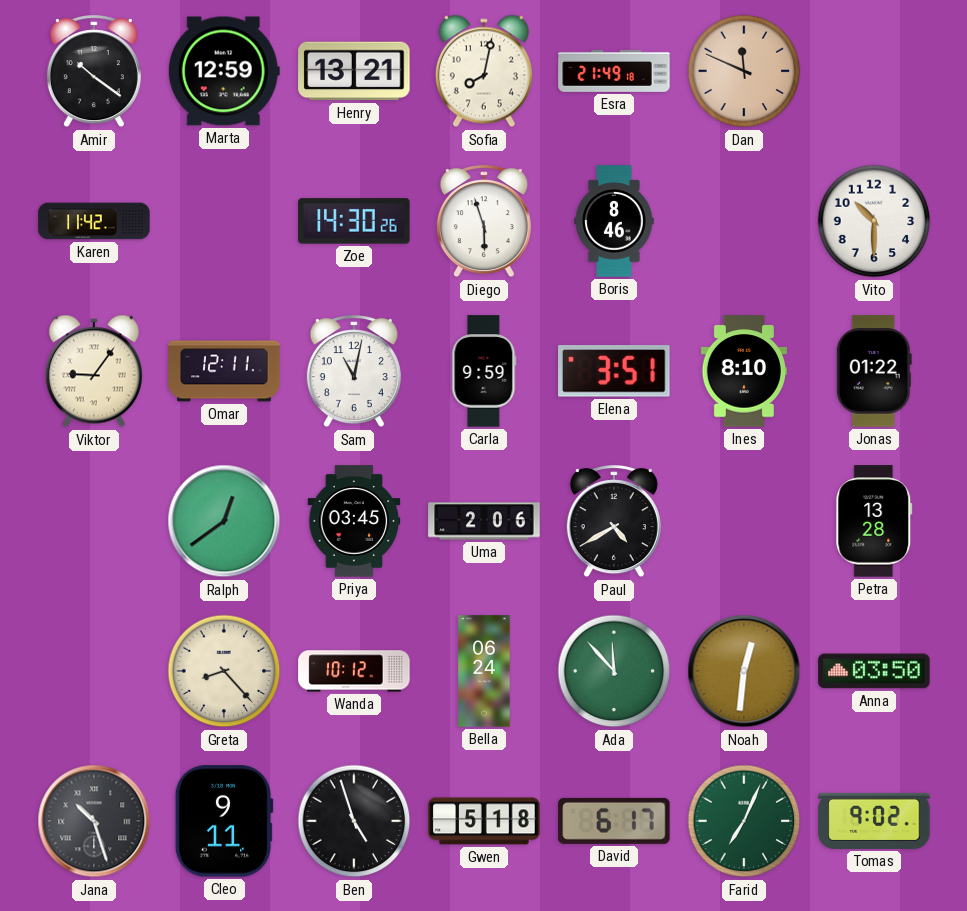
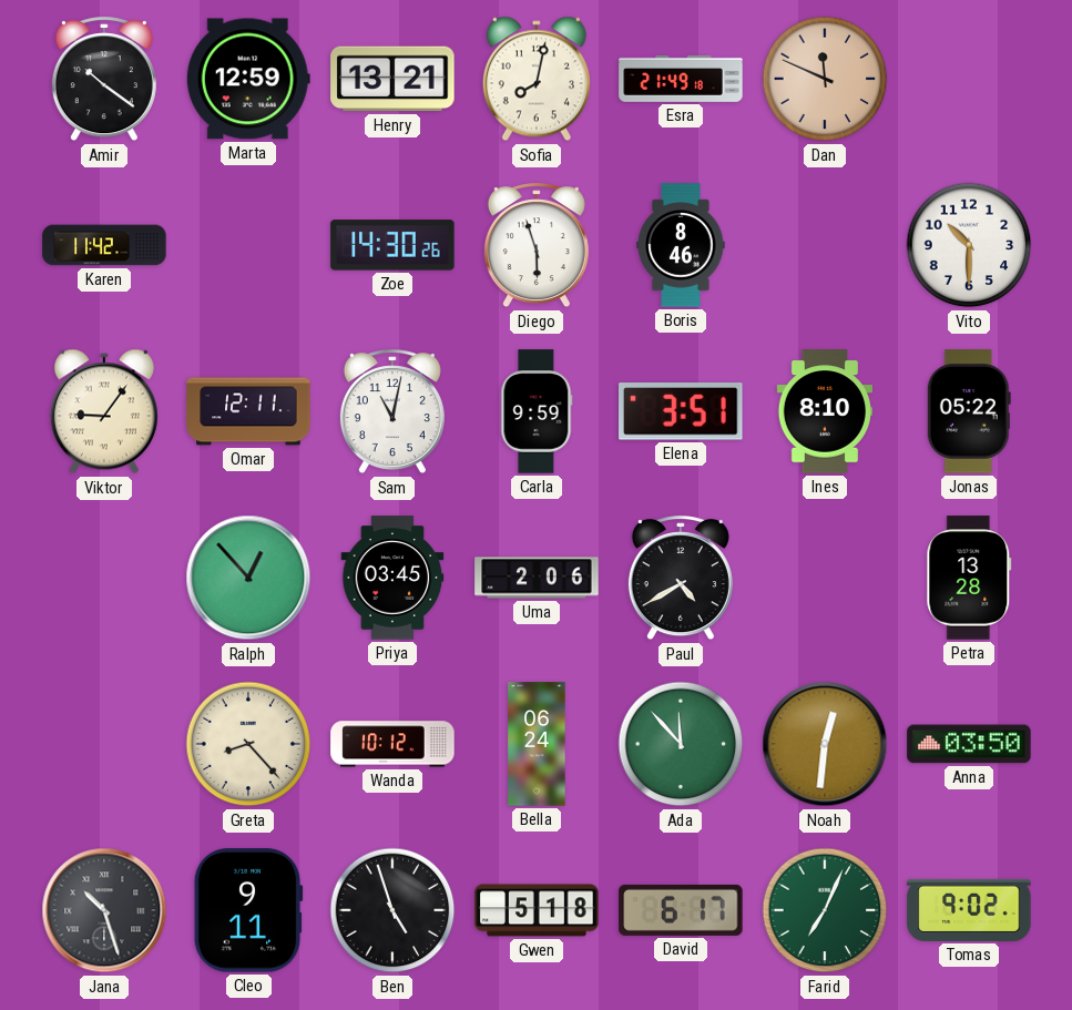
Jonas: 01:22 -> 05:22 (969, 411)
Ralph: 12:39 -> 12:53 (248, 578)
